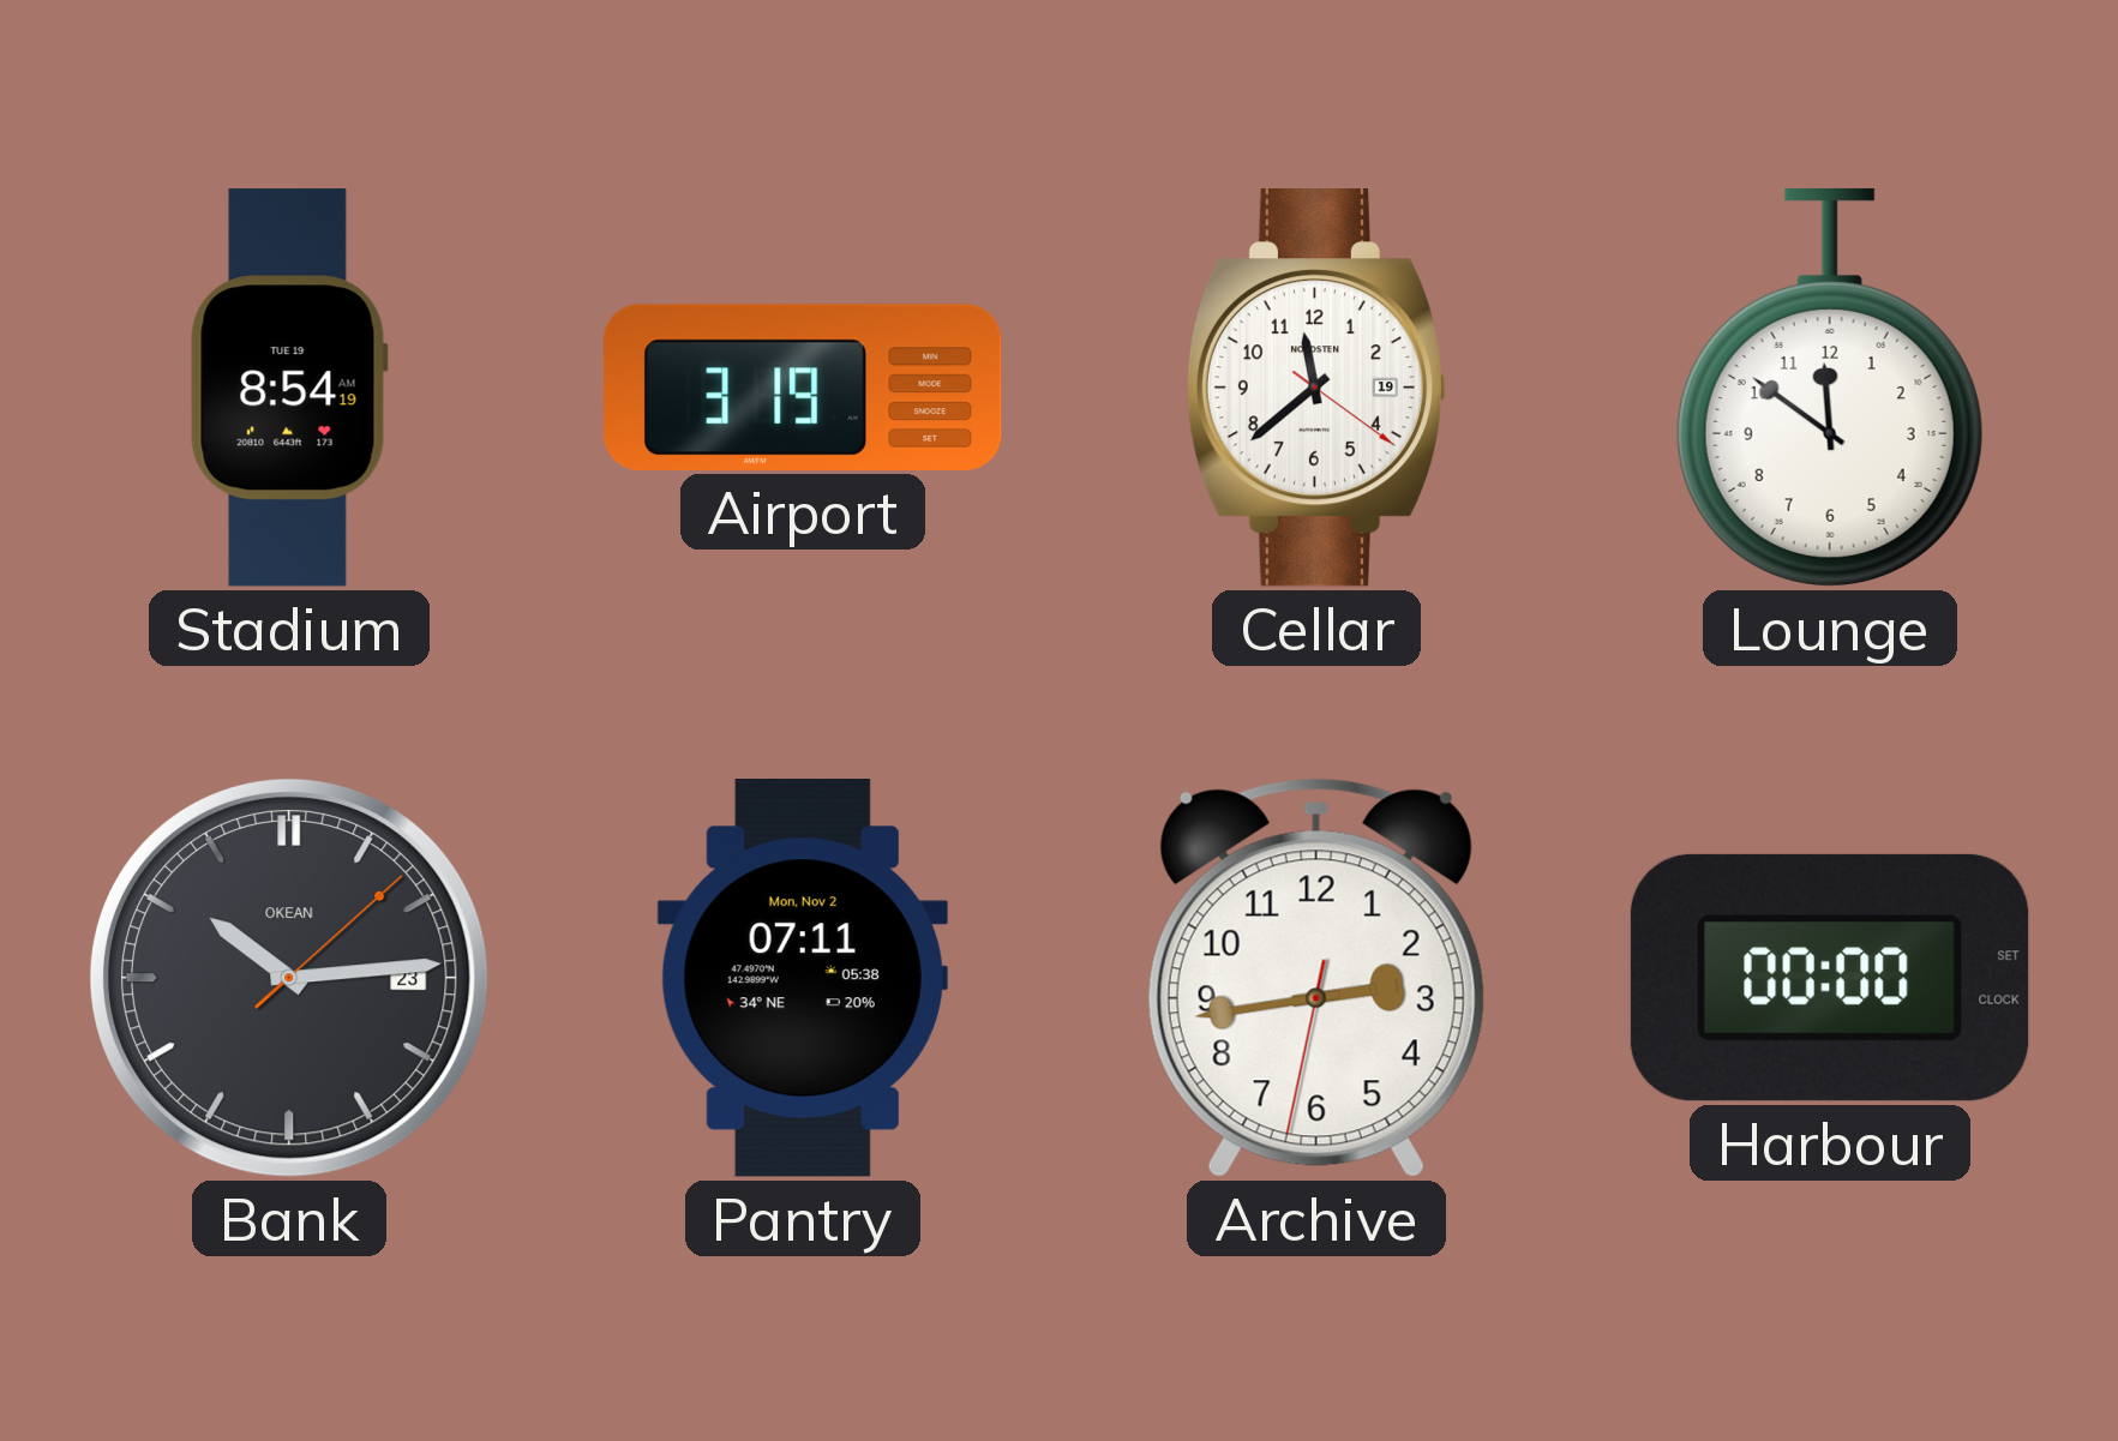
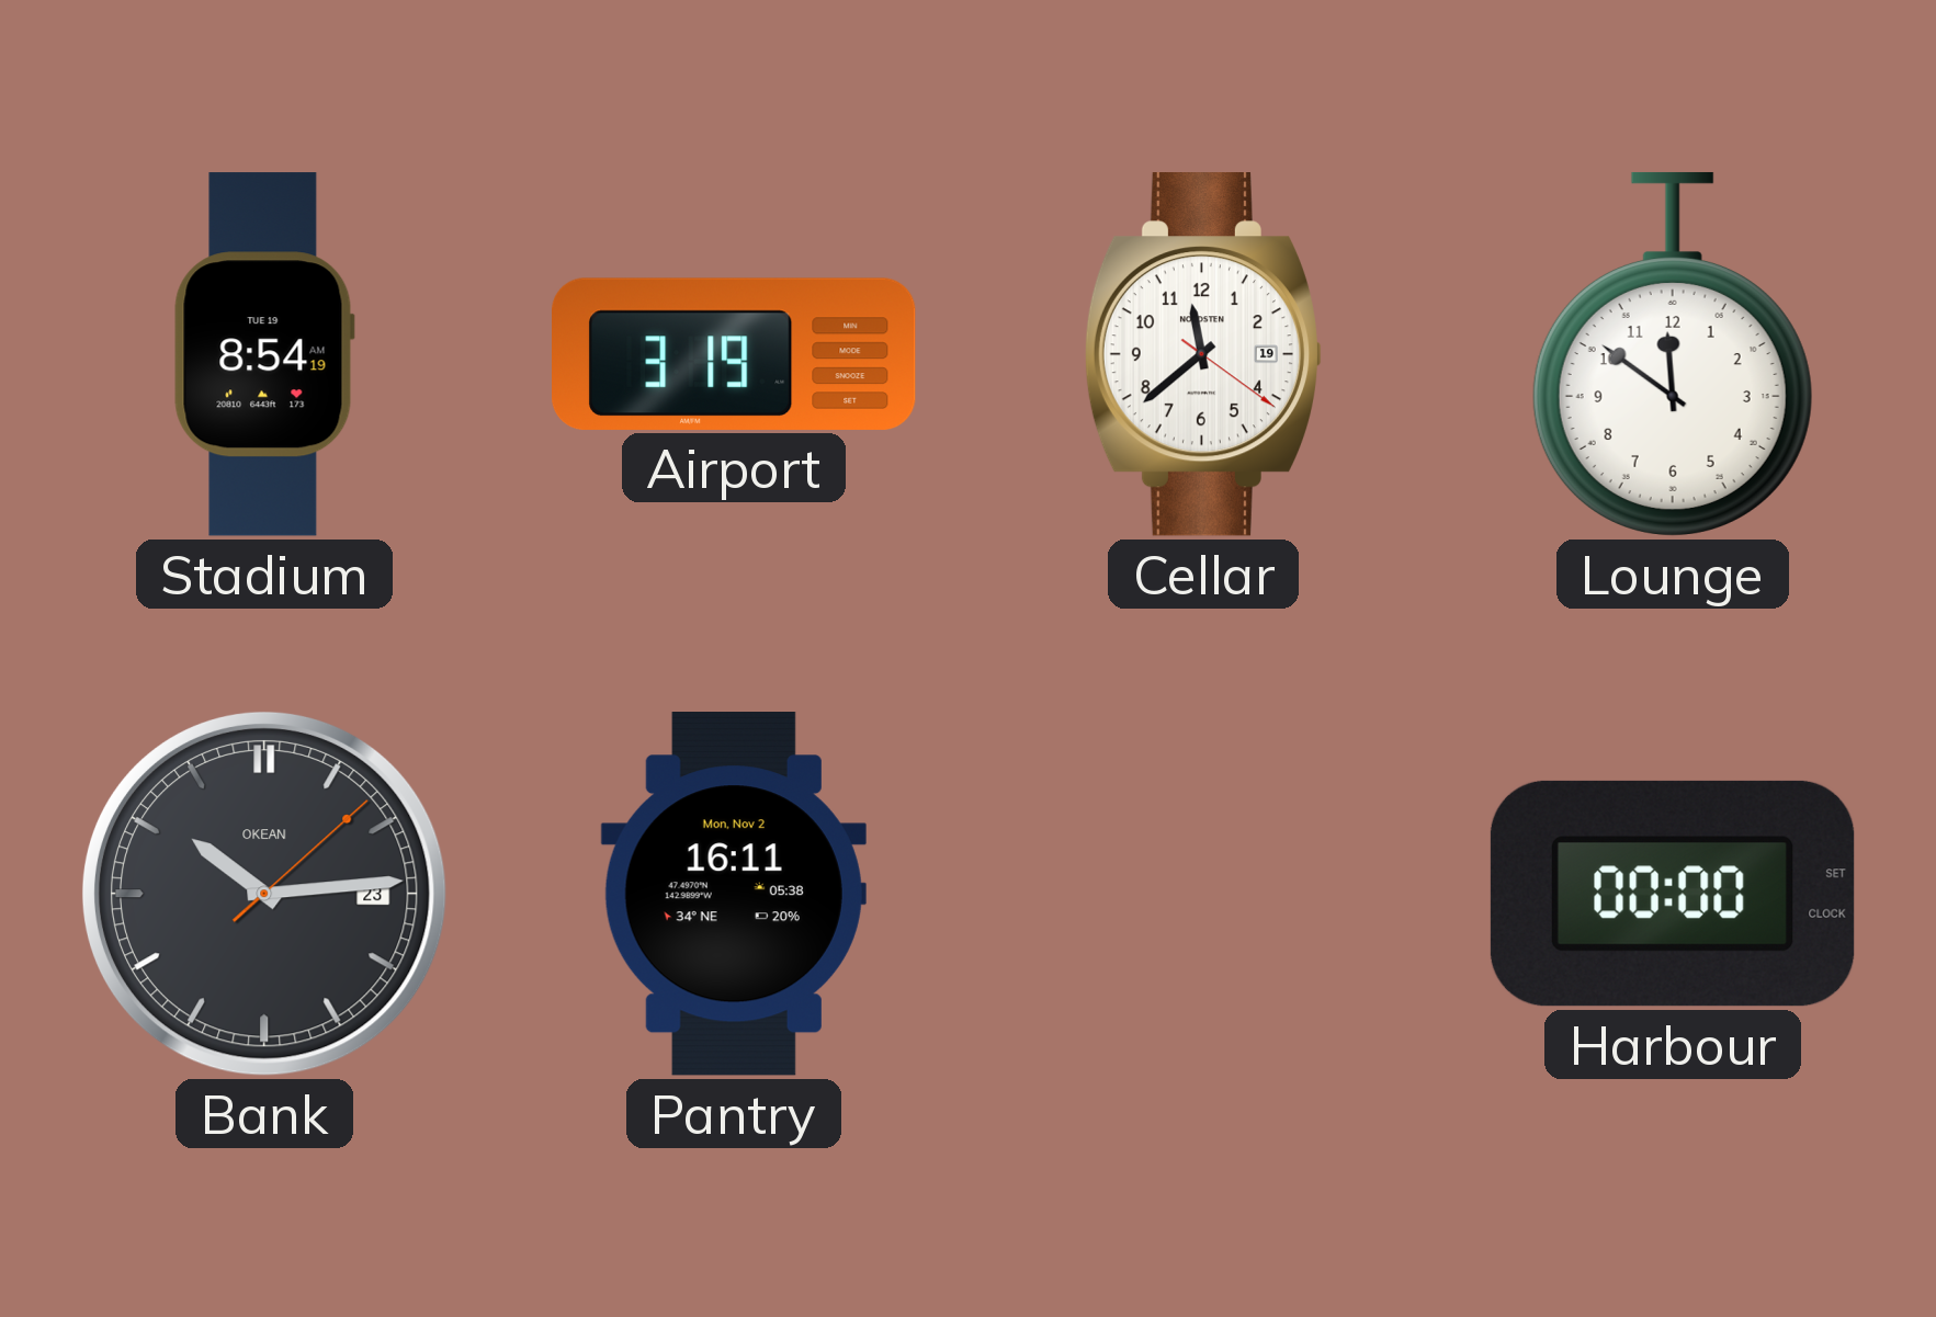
Pantry: 07:11 -> 16:11 (734, 894)
Archive: 2:43 -> none (1316, 978)
